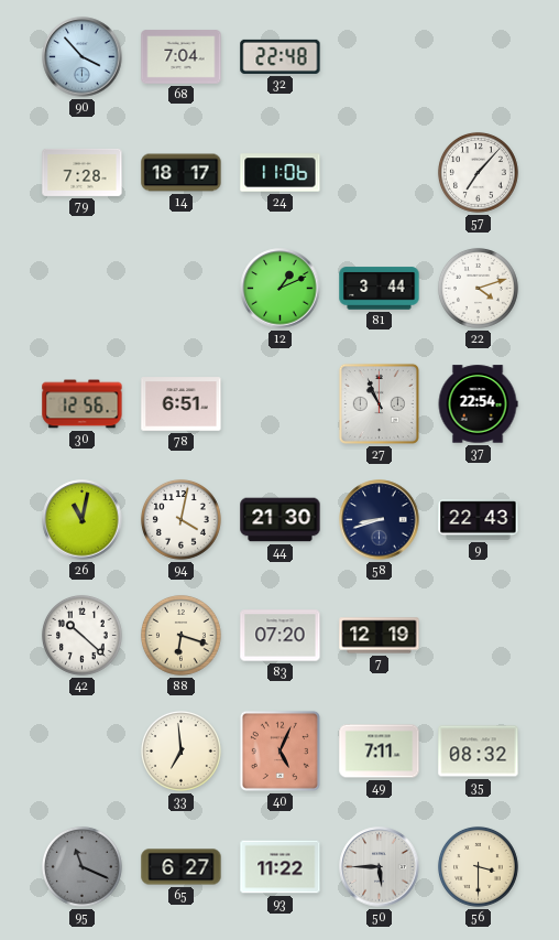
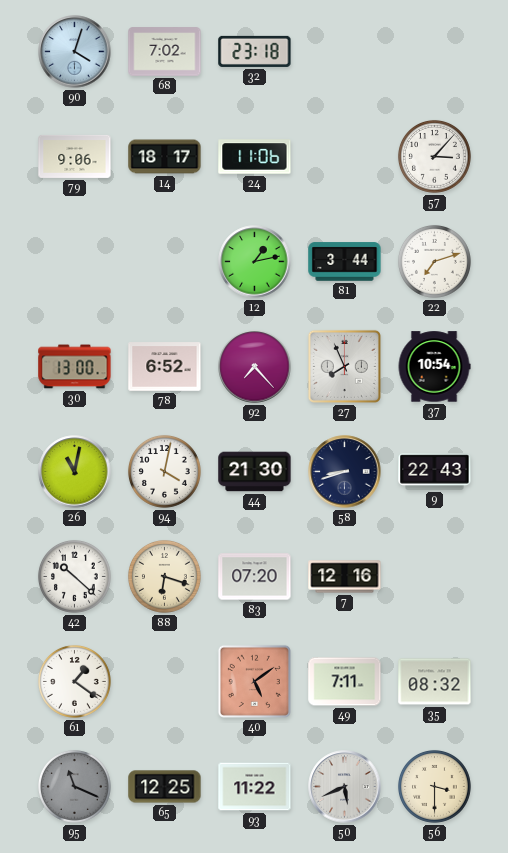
90: 3:53 -> 4:03 (75, 52)
68: 7:04 -> 7:02 (165, 52)
32: 22:48 -> 23:18 (255, 51)
79: 7:28 -> 9:06 (75, 156)
57: 7:07 -> 3:07 (434, 156)
12: 1:11 -> 1:13 (255, 262)
22: 4:12 -> 7:12 (434, 261)
30: 12:56 -> 13:00 (75, 367)
78: 6:51 -> 6:52 (165, 367)
92: none -> 7:23 (255, 367)
27: 10:56 -> 7:56 (344, 366)
37: 22:54 -> 10:54 (434, 367)
7: 12:19 -> 12:16 (345, 577)
61: none -> 1:21 (74, 681)
33: 6:59 -> none (180, 750)
40: 5:04 -> 5:09 (254, 681)
65: 6:27 -> 12:25 (165, 787)
50: 5:45 -> 5:41 (345, 787)
